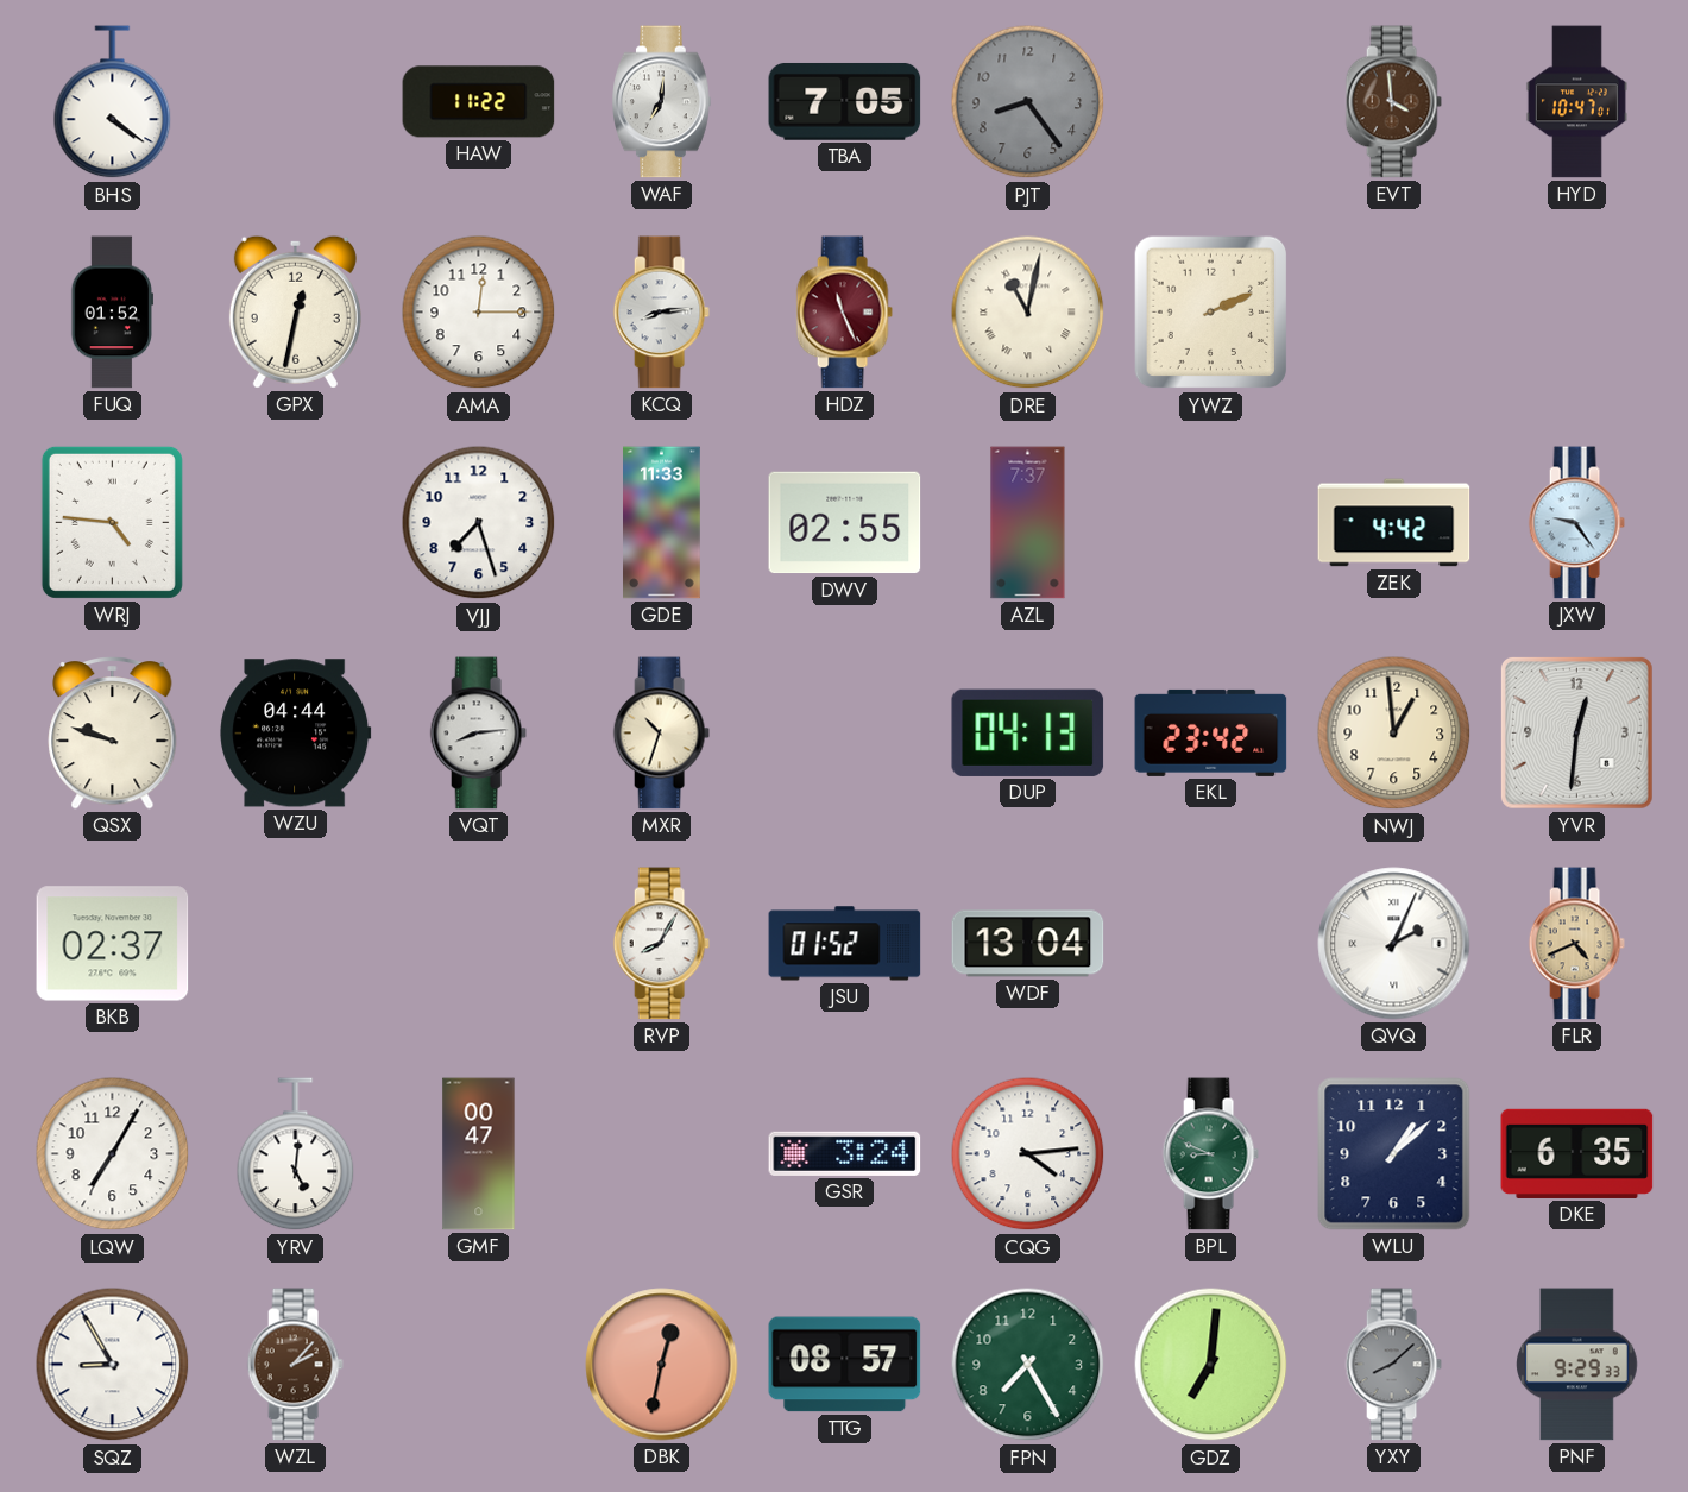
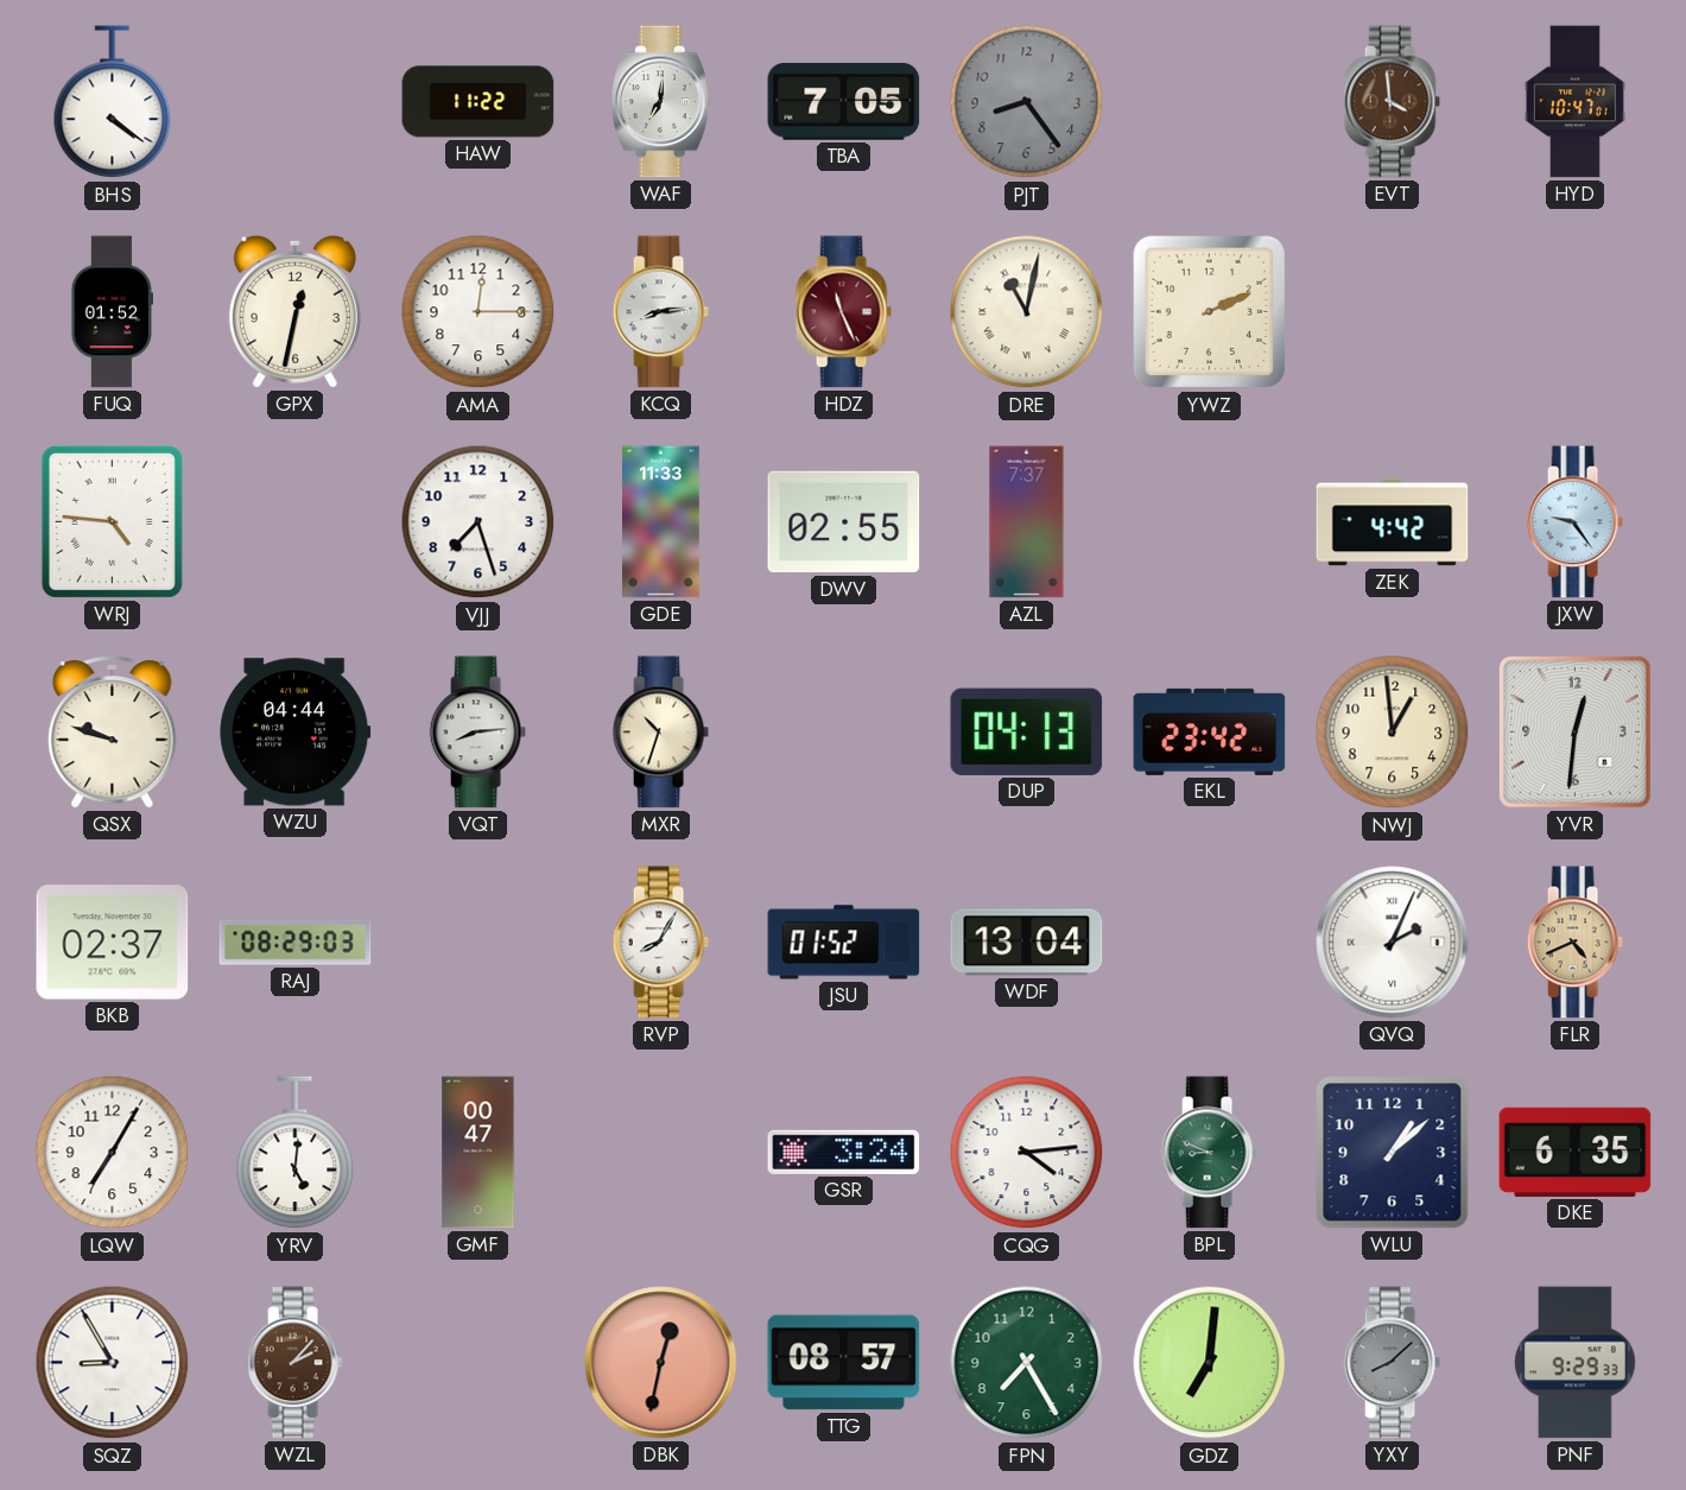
RAJ: none -> 08:29 (296, 943)
